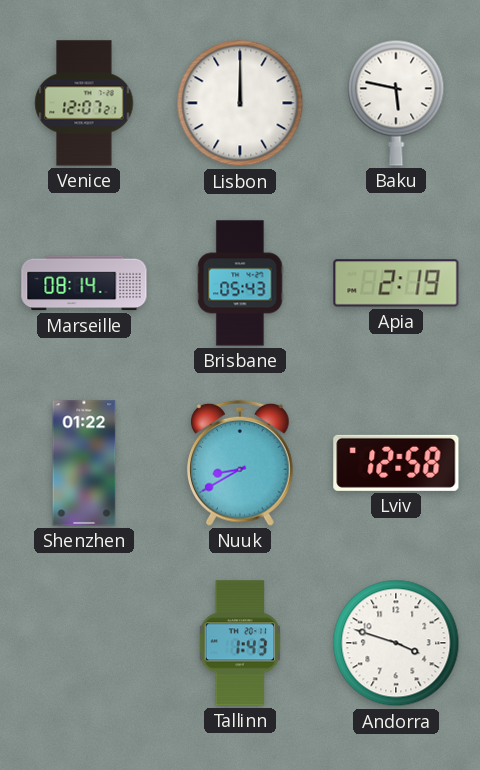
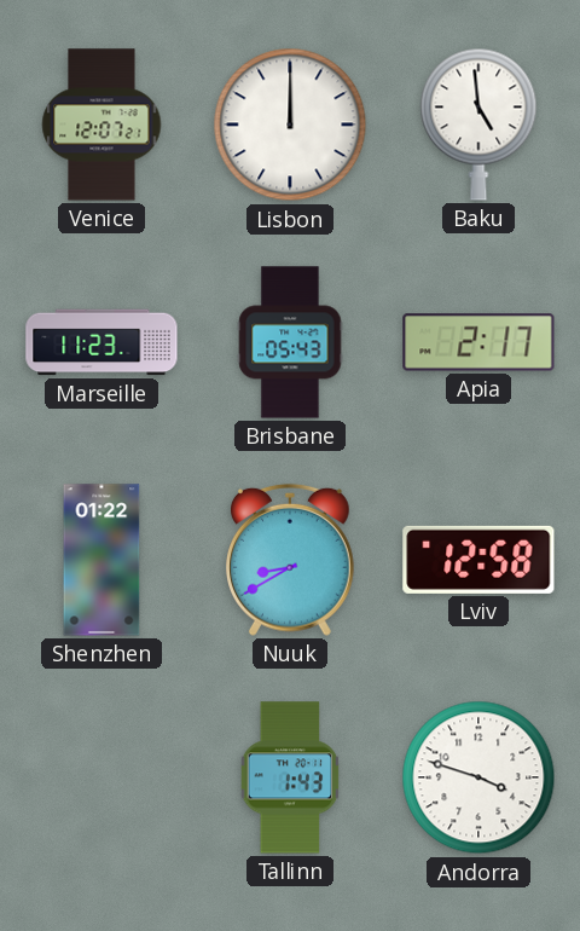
Baku: 5:47 -> 4:59 (478, 125)
Marseille: 08:14 -> 11:23 (101, 342)
Apia: 2:19 -> 2:17 (478, 342)
